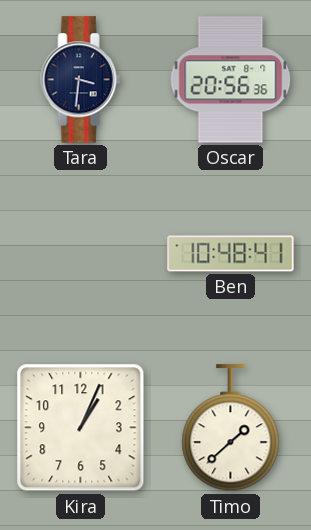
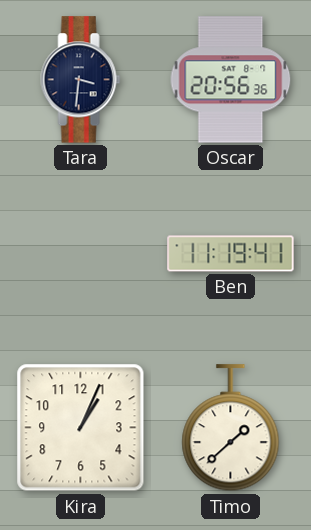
Ben: 10:48 -> 11:19 (231, 254)
